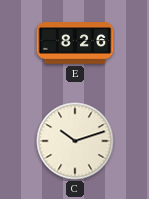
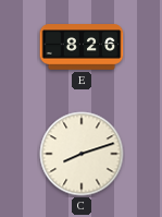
C: 10:12 -> 8:12 (82, 154)
